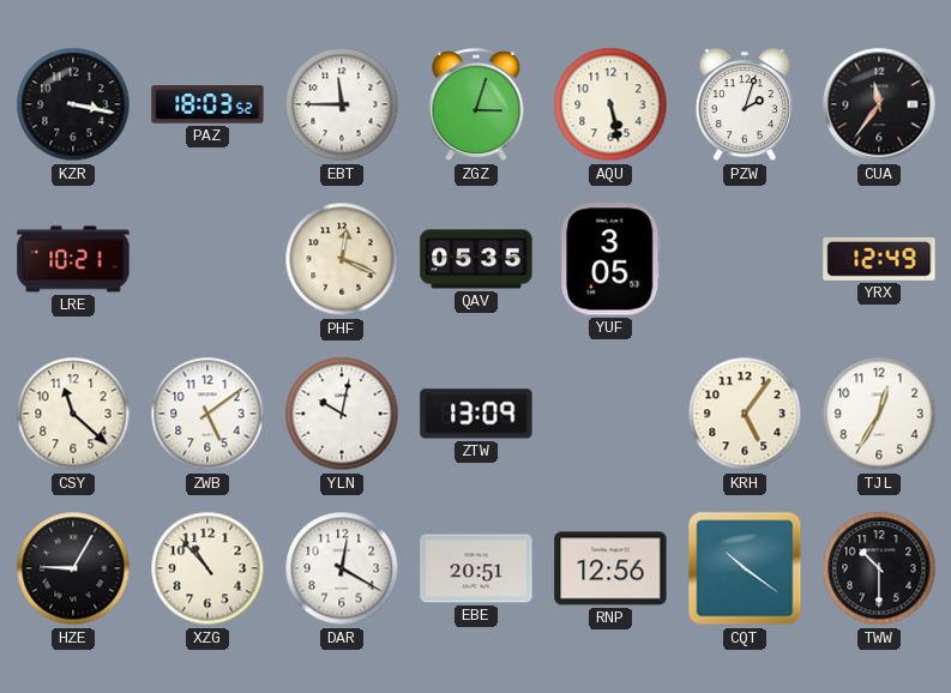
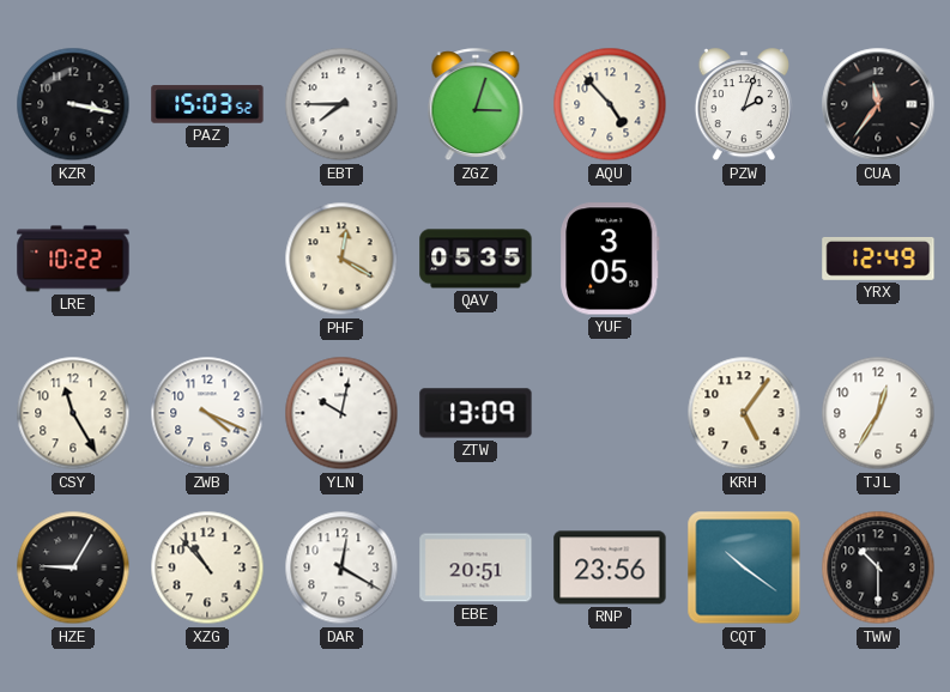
PAZ: 18:03 -> 15:03 (207, 104)
EBT: 11:45 -> 7:45 (341, 104)
AQU: 5:28 -> 4:53 (610, 104)
LRE: 10:21 -> 10:22 (73, 259)
PHF: 12:19 -> 12:20 (341, 259)
CSY: 11:22 -> 11:25 (73, 413)
ZWB: 5:09 -> 4:19 (207, 413)
RNP: 12:56 -> 23:56 (610, 567)
